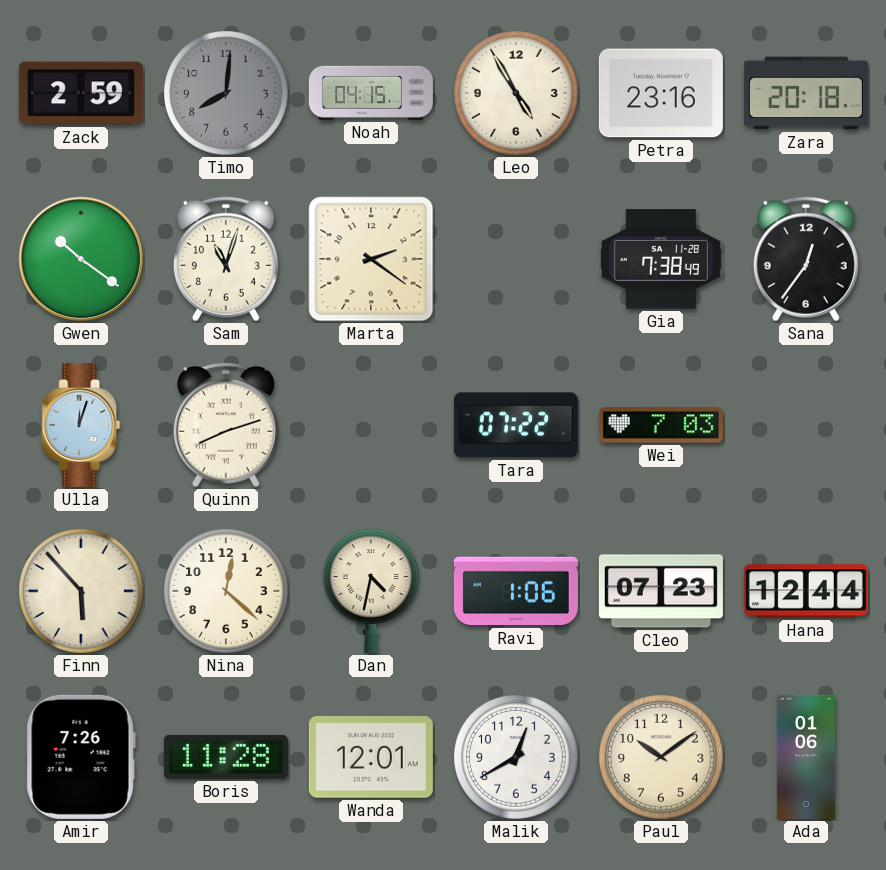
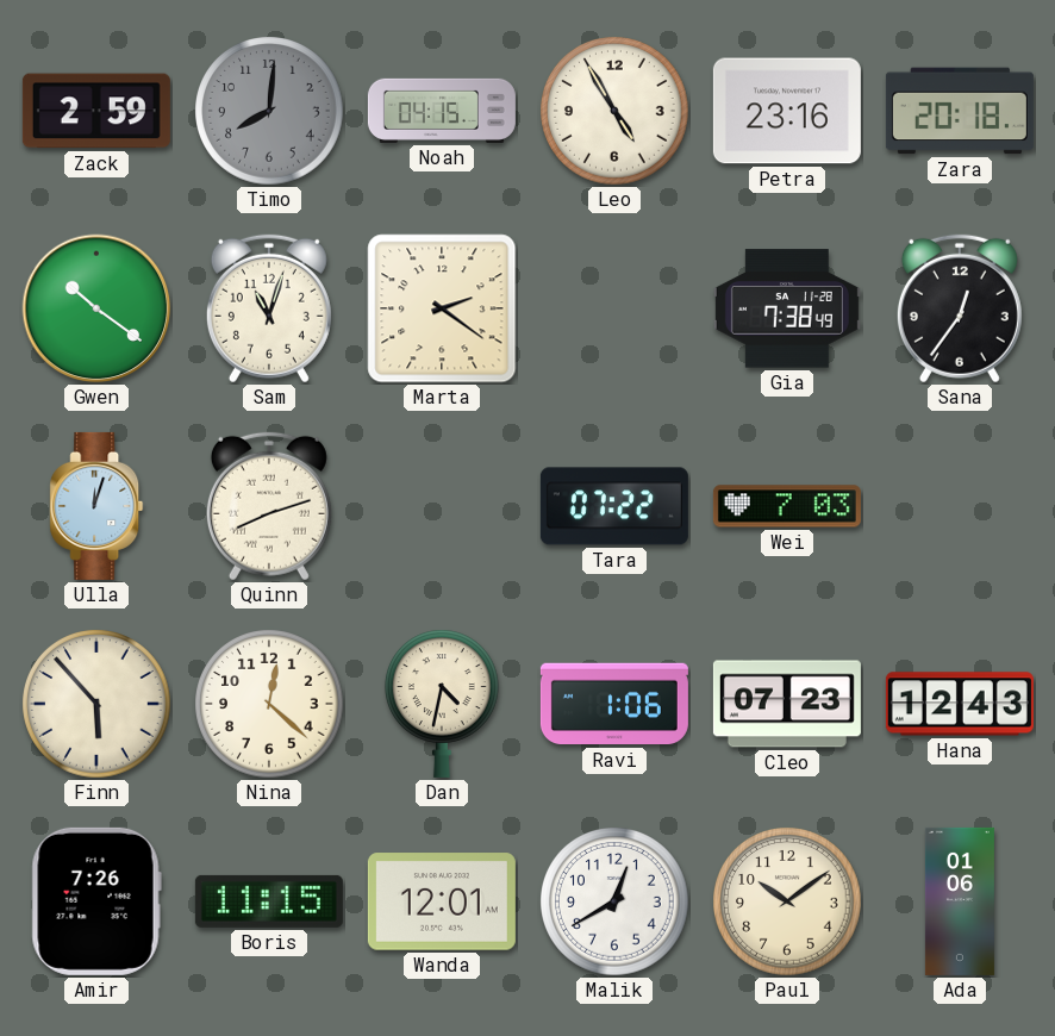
Hana: 12:44 -> 12:43 (960, 704)
Boris: 11:28 -> 11:15 (269, 901)
